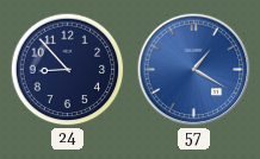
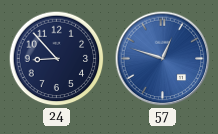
57: 1:20 -> 12:48 (163, 59)
